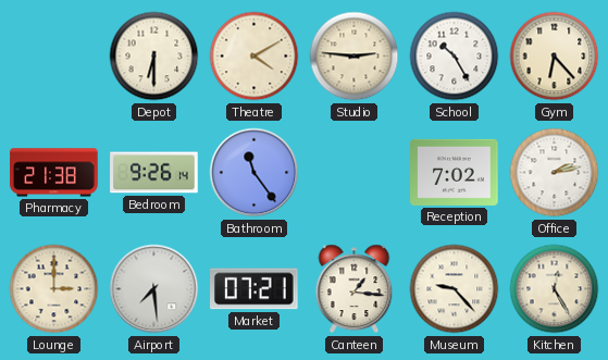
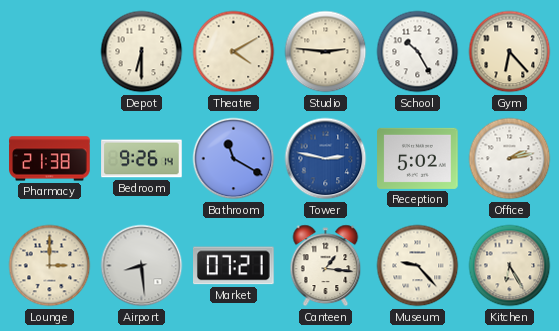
Bathroom: 11:24 -> 11:20 (234, 159)
Tower: none -> 2:47 (326, 159)
Reception: 7:02 -> 5:02 (418, 158)
Airport: 7:29 -> 8:29 (142, 266)
Kitchen: 12:25 -> 6:25 (510, 266)
